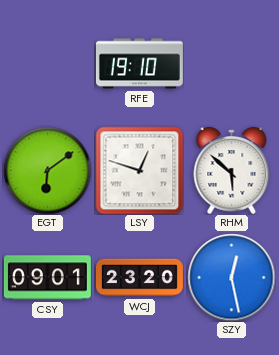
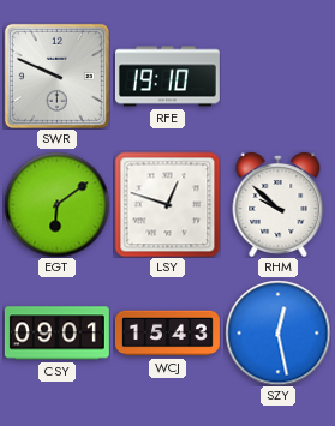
SWR: none -> 9:49 (56, 76)
RHM: 5:52 -> 9:52 (279, 205)
WCJ: 23:20 -> 15:43 (167, 334)
